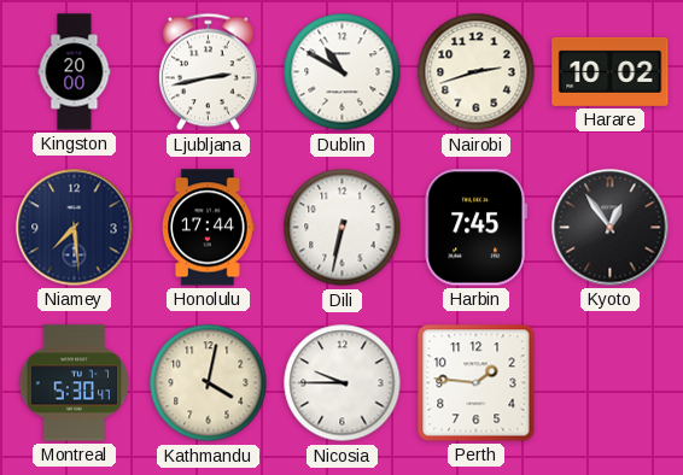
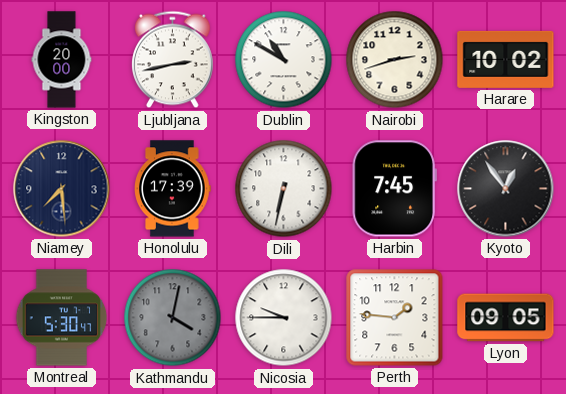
Honolulu: 17:44 -> 17:39 (173, 189)
Kathmandu dial: cream -> grey (173, 318)
Lyon: none -> 09:05 (506, 318)
